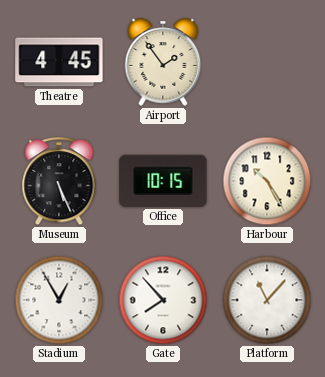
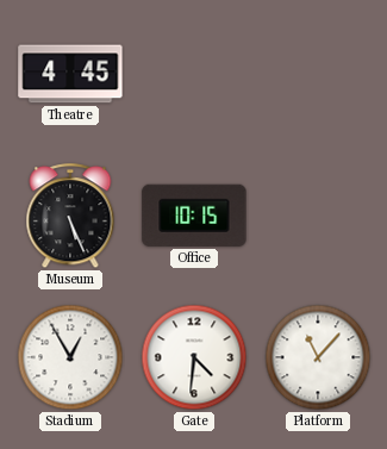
Airport: 1:54 -> none (163, 62)
Harbour: 10:25 -> none (267, 181)
Gate: 7:53 -> 4:31 (194, 357)
